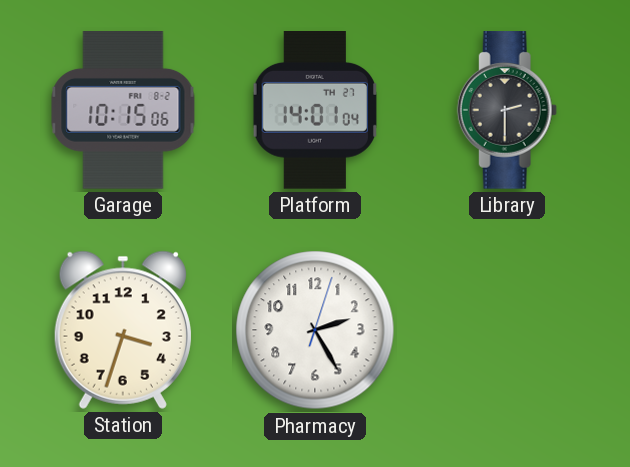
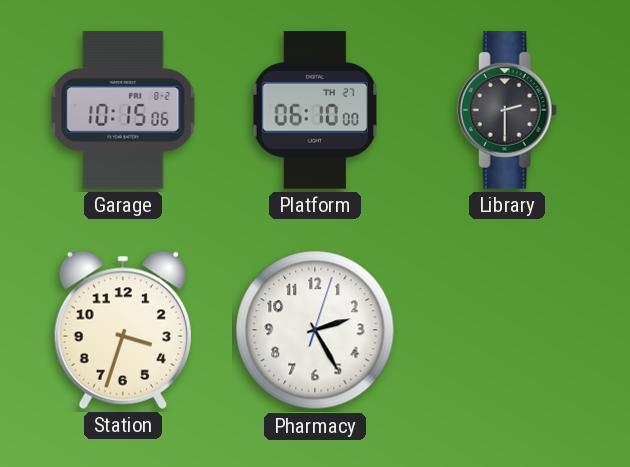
Platform: 14:01 -> 06:10 (314, 111)
